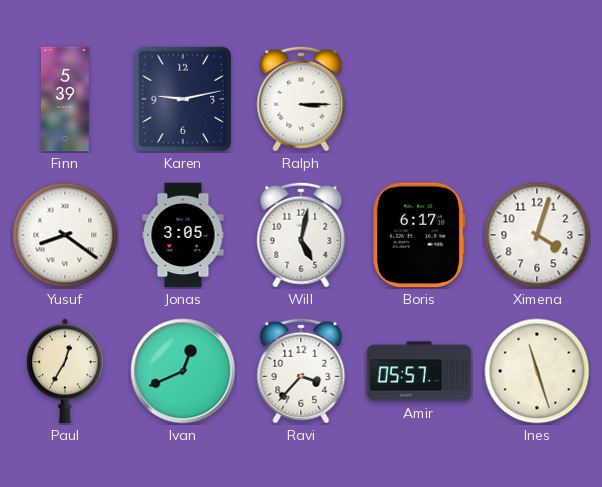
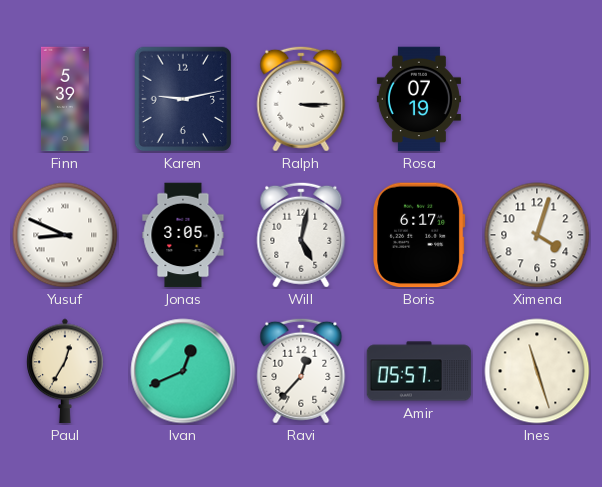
Rosa: none -> 07:19 (419, 99)
Yusuf: 8:21 -> 8:49 (65, 235)
Ravi: 3:37 -> 12:37 (301, 371)
